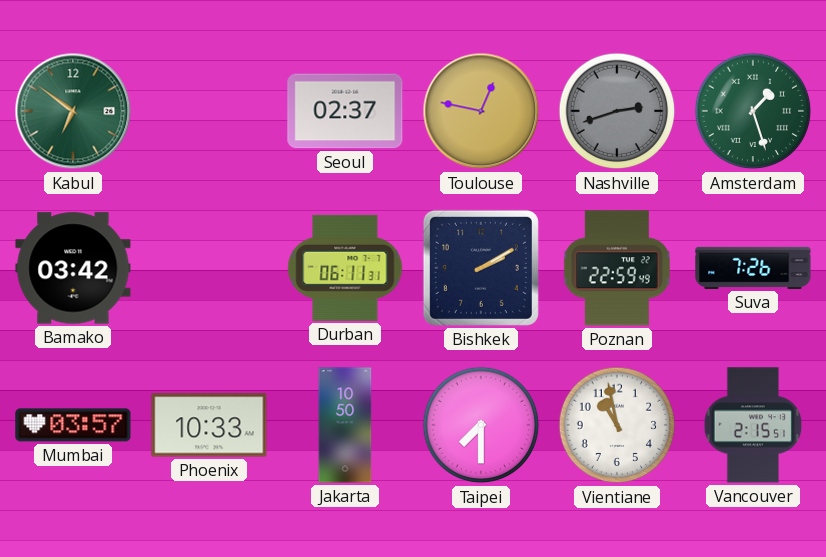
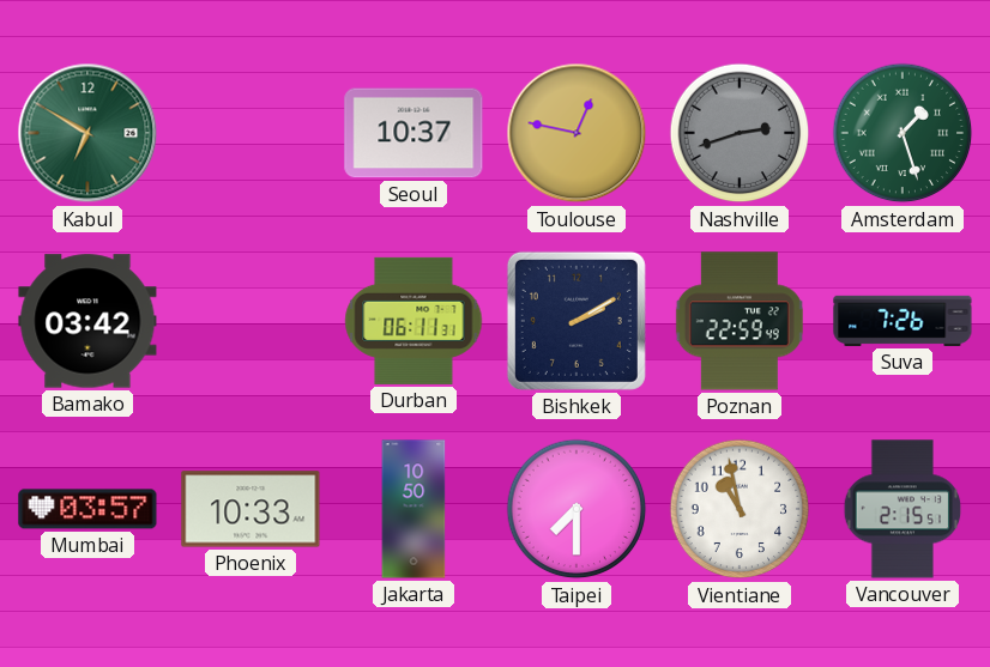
Kabul: 6:51 -> 6:50 (87, 133)
Seoul: 02:37 -> 10:37 (413, 133)
